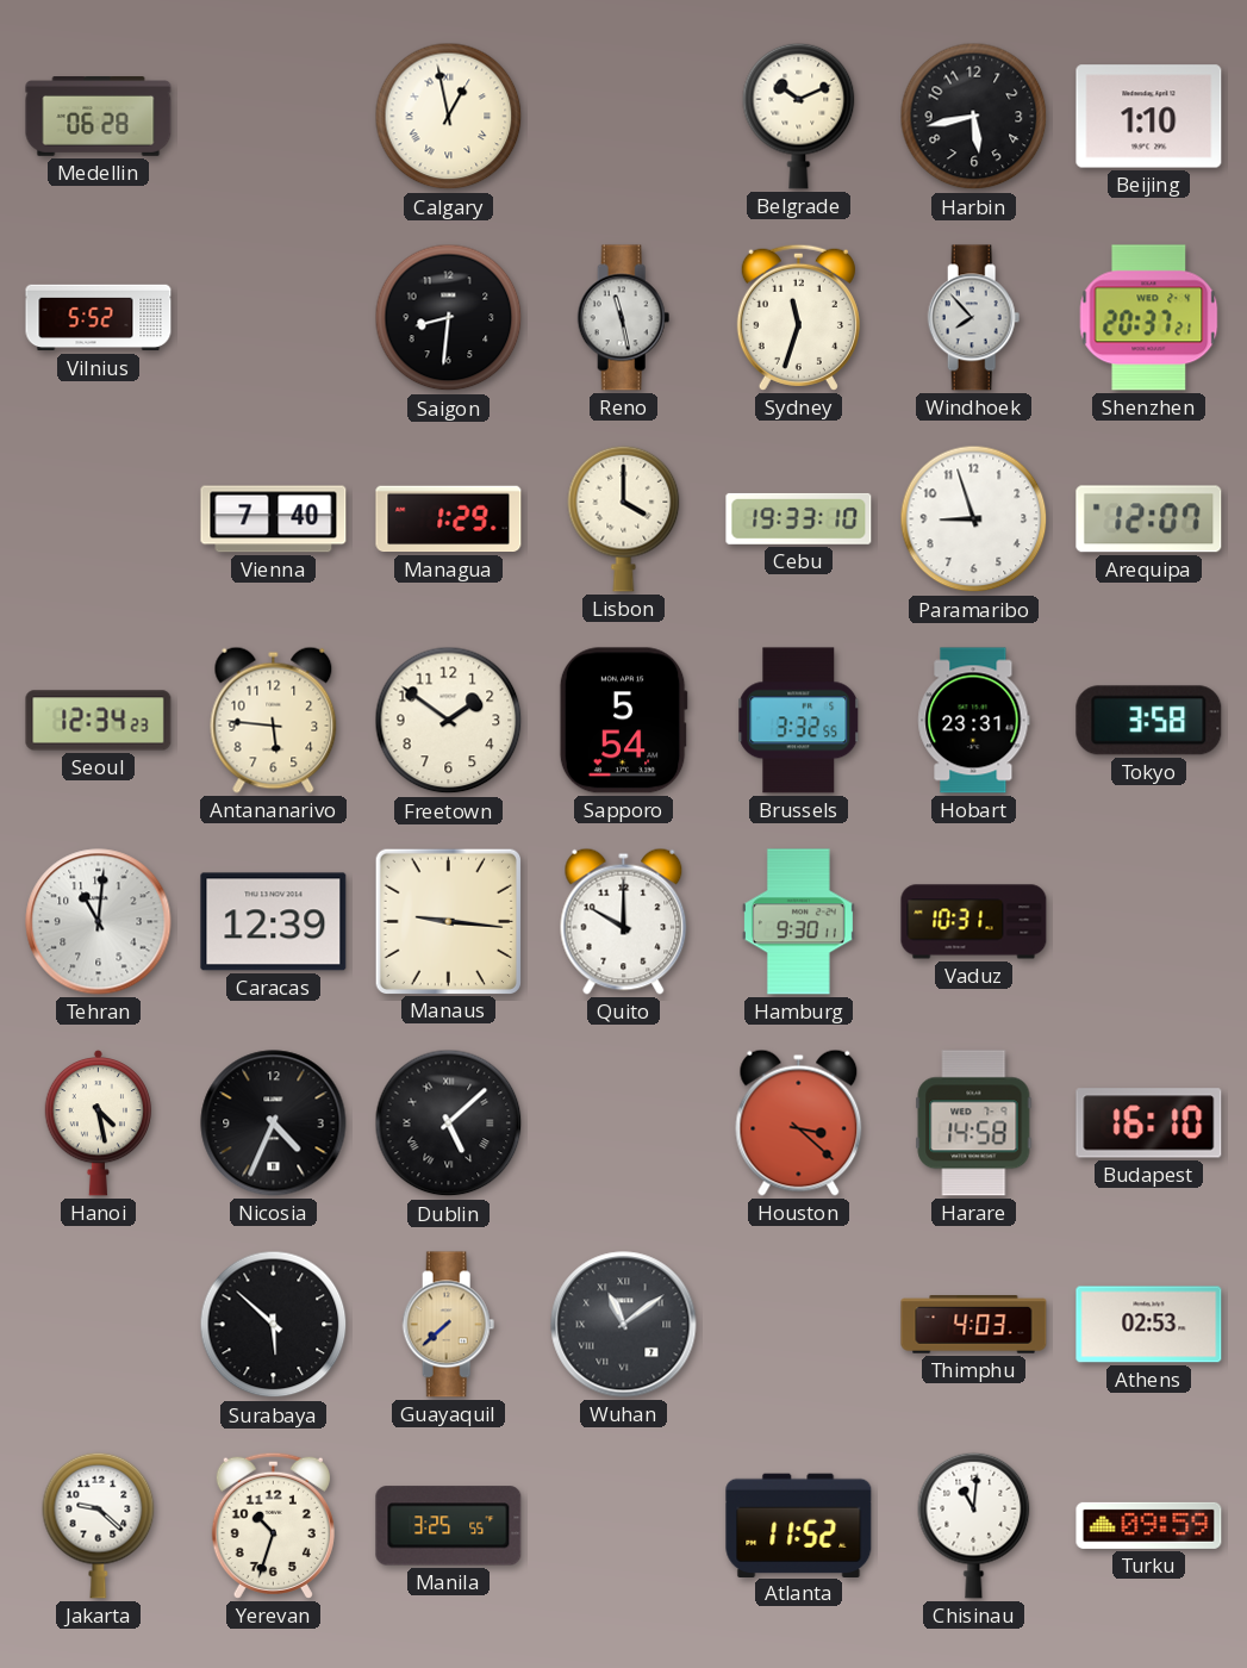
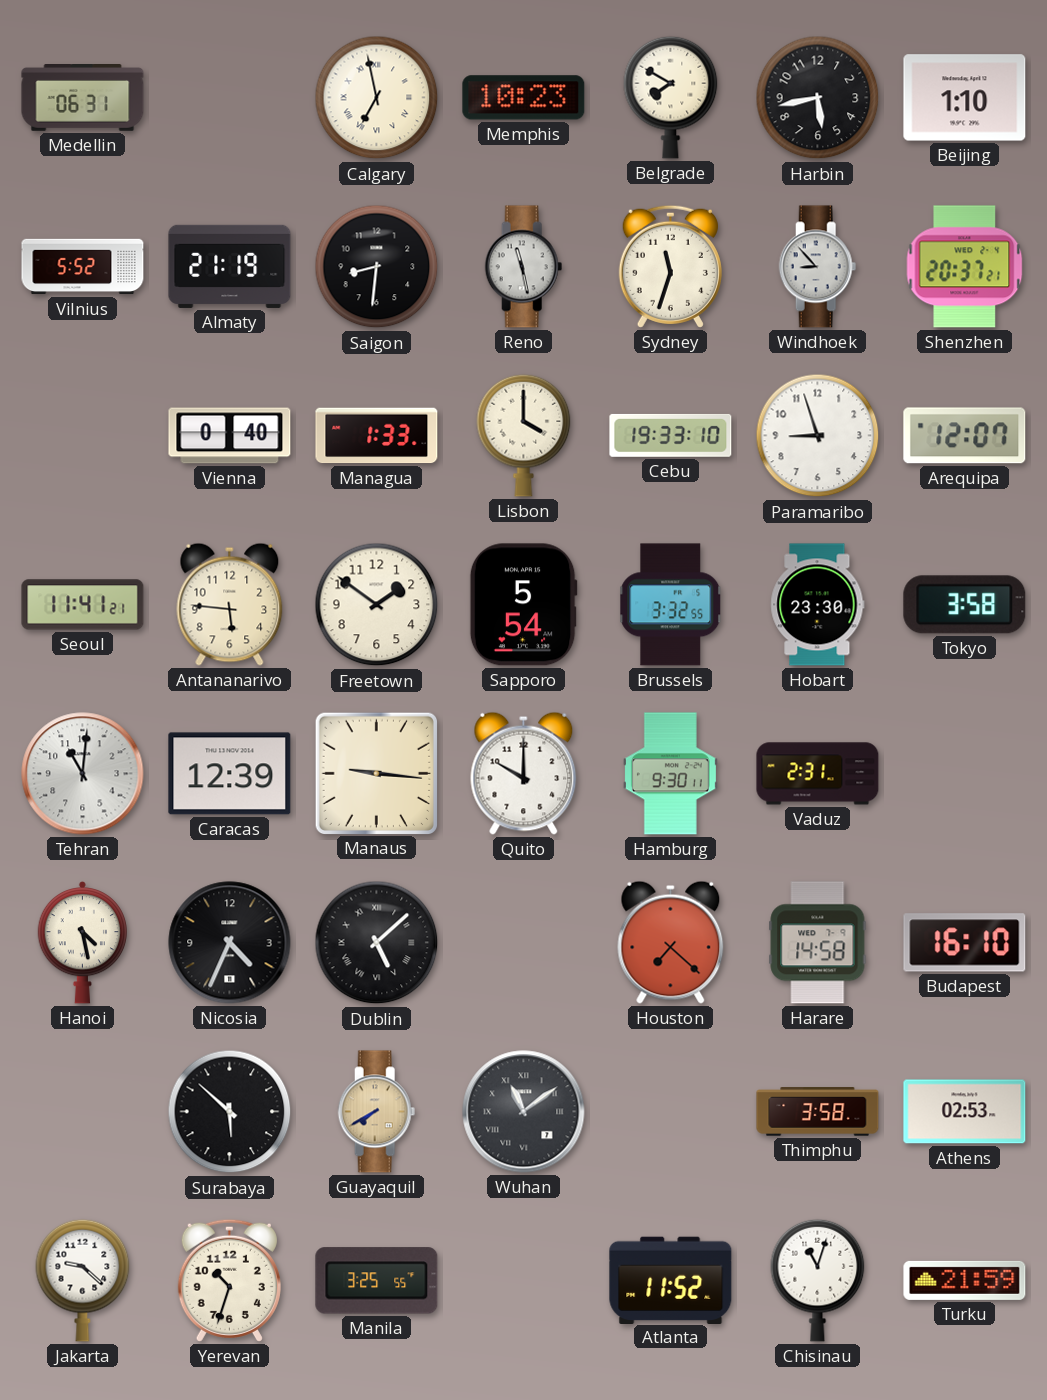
Medellin: 06:28 -> 06:31 (83, 98)
Calgary: 12:58 -> 6:58 (377, 98)
Memphis: none -> 10:23 (524, 98)
Belgrade: 10:11 -> 7:50 (671, 97)
Almaty: none -> 21:19 (230, 266)
Windhoek: 7:53 -> 8:53 (818, 267)
Vienna: 7:40 -> 0:40 (230, 436)
Managua: 1:29 -> 1:33 (377, 436)
Seoul: 12:34 -> 11:41 (83, 605)
Hobart: 23:31 -> 23:30 (818, 605)
Vaduz: 10:31 -> 2:31 (818, 774)
Houston: 3:22 -> 7:22 (671, 942)
Guayaquil: 7:38 -> 7:40 (377, 1112)
Thimphu: 4:03 -> 3:58 (818, 1112)
Chisinau: 11:01 -> 11:03 (818, 1280)
Turku: 09:59 -> 21:59 (965, 1280)
